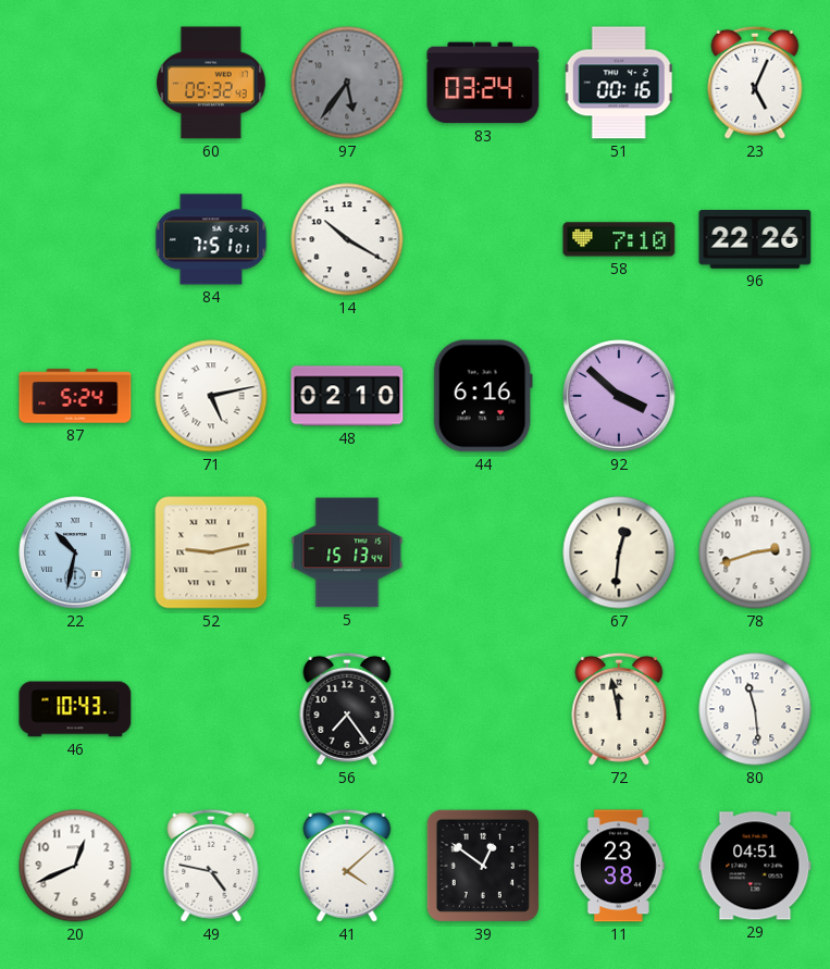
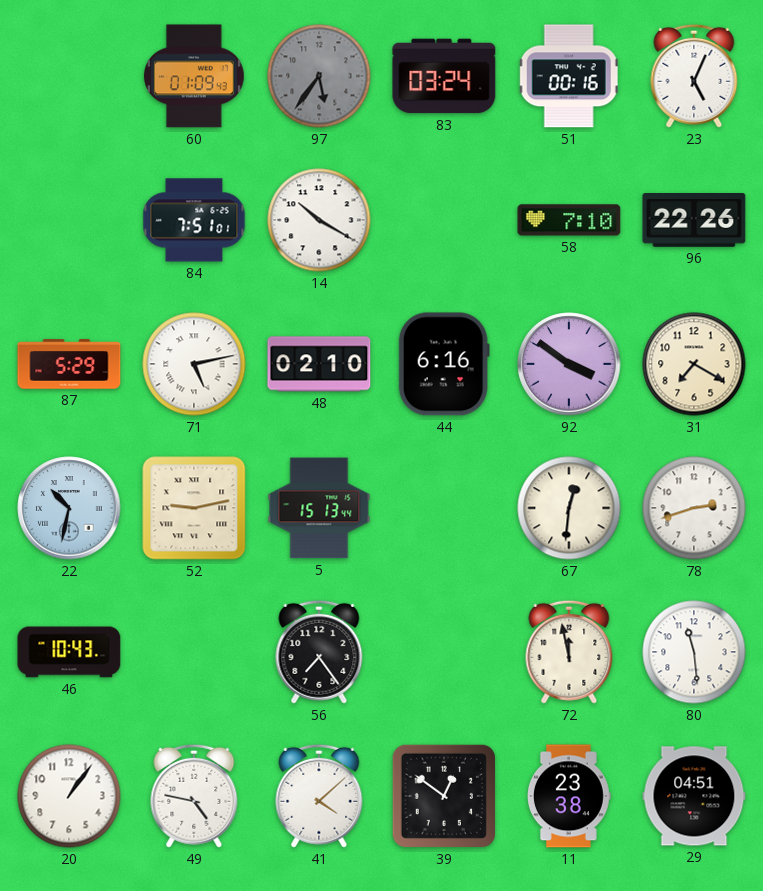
60: 05:32 -> 01:09 (194, 76)
87: 5:24 -> 5:29 (69, 364)
92: 3:52 -> 3:51 (569, 364)
31: none -> 7:20 (694, 364)
20: 12:41 -> 1:06 (69, 796)
